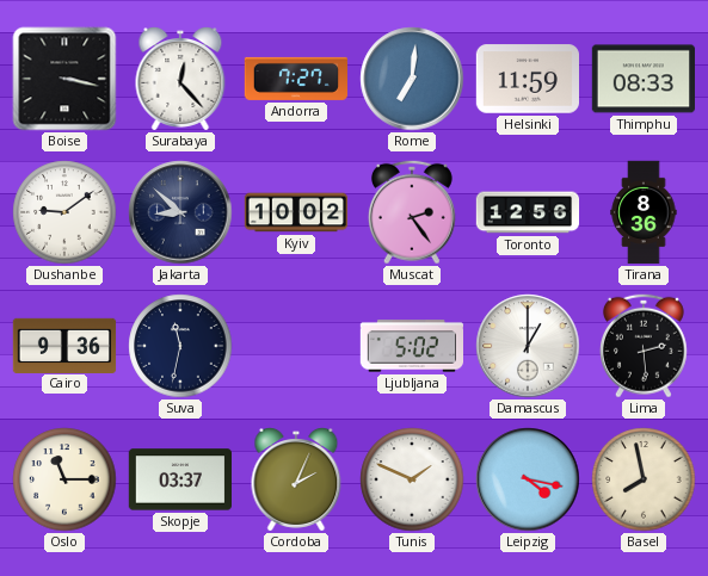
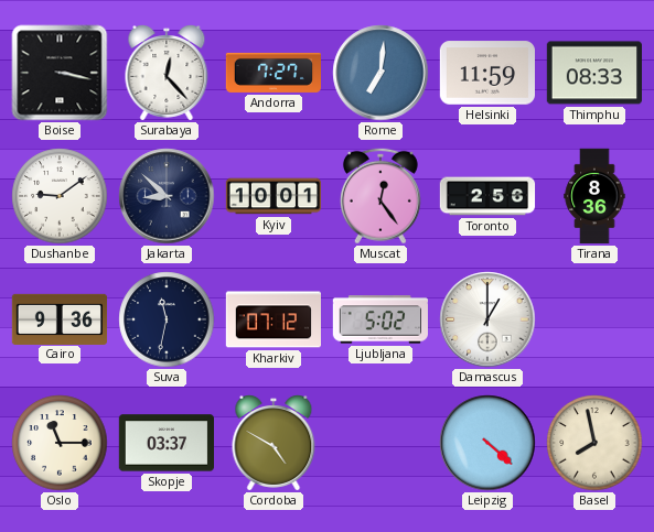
Kyiv: 10:02 -> 10:01 (274, 196)
Muscat: 2:24 -> 12:24 (380, 196)
Toronto: 12:56 -> 2:56 (487, 196)
Kharkiv: none -> 07:12 (272, 319)
Lima: 2:29 -> none (644, 346)
Cordoba: 2:04 -> 4:50 (274, 443)
Tunis: 1:49 -> none (412, 479)
Leipzig: 4:17 -> 4:22 (487, 443)
